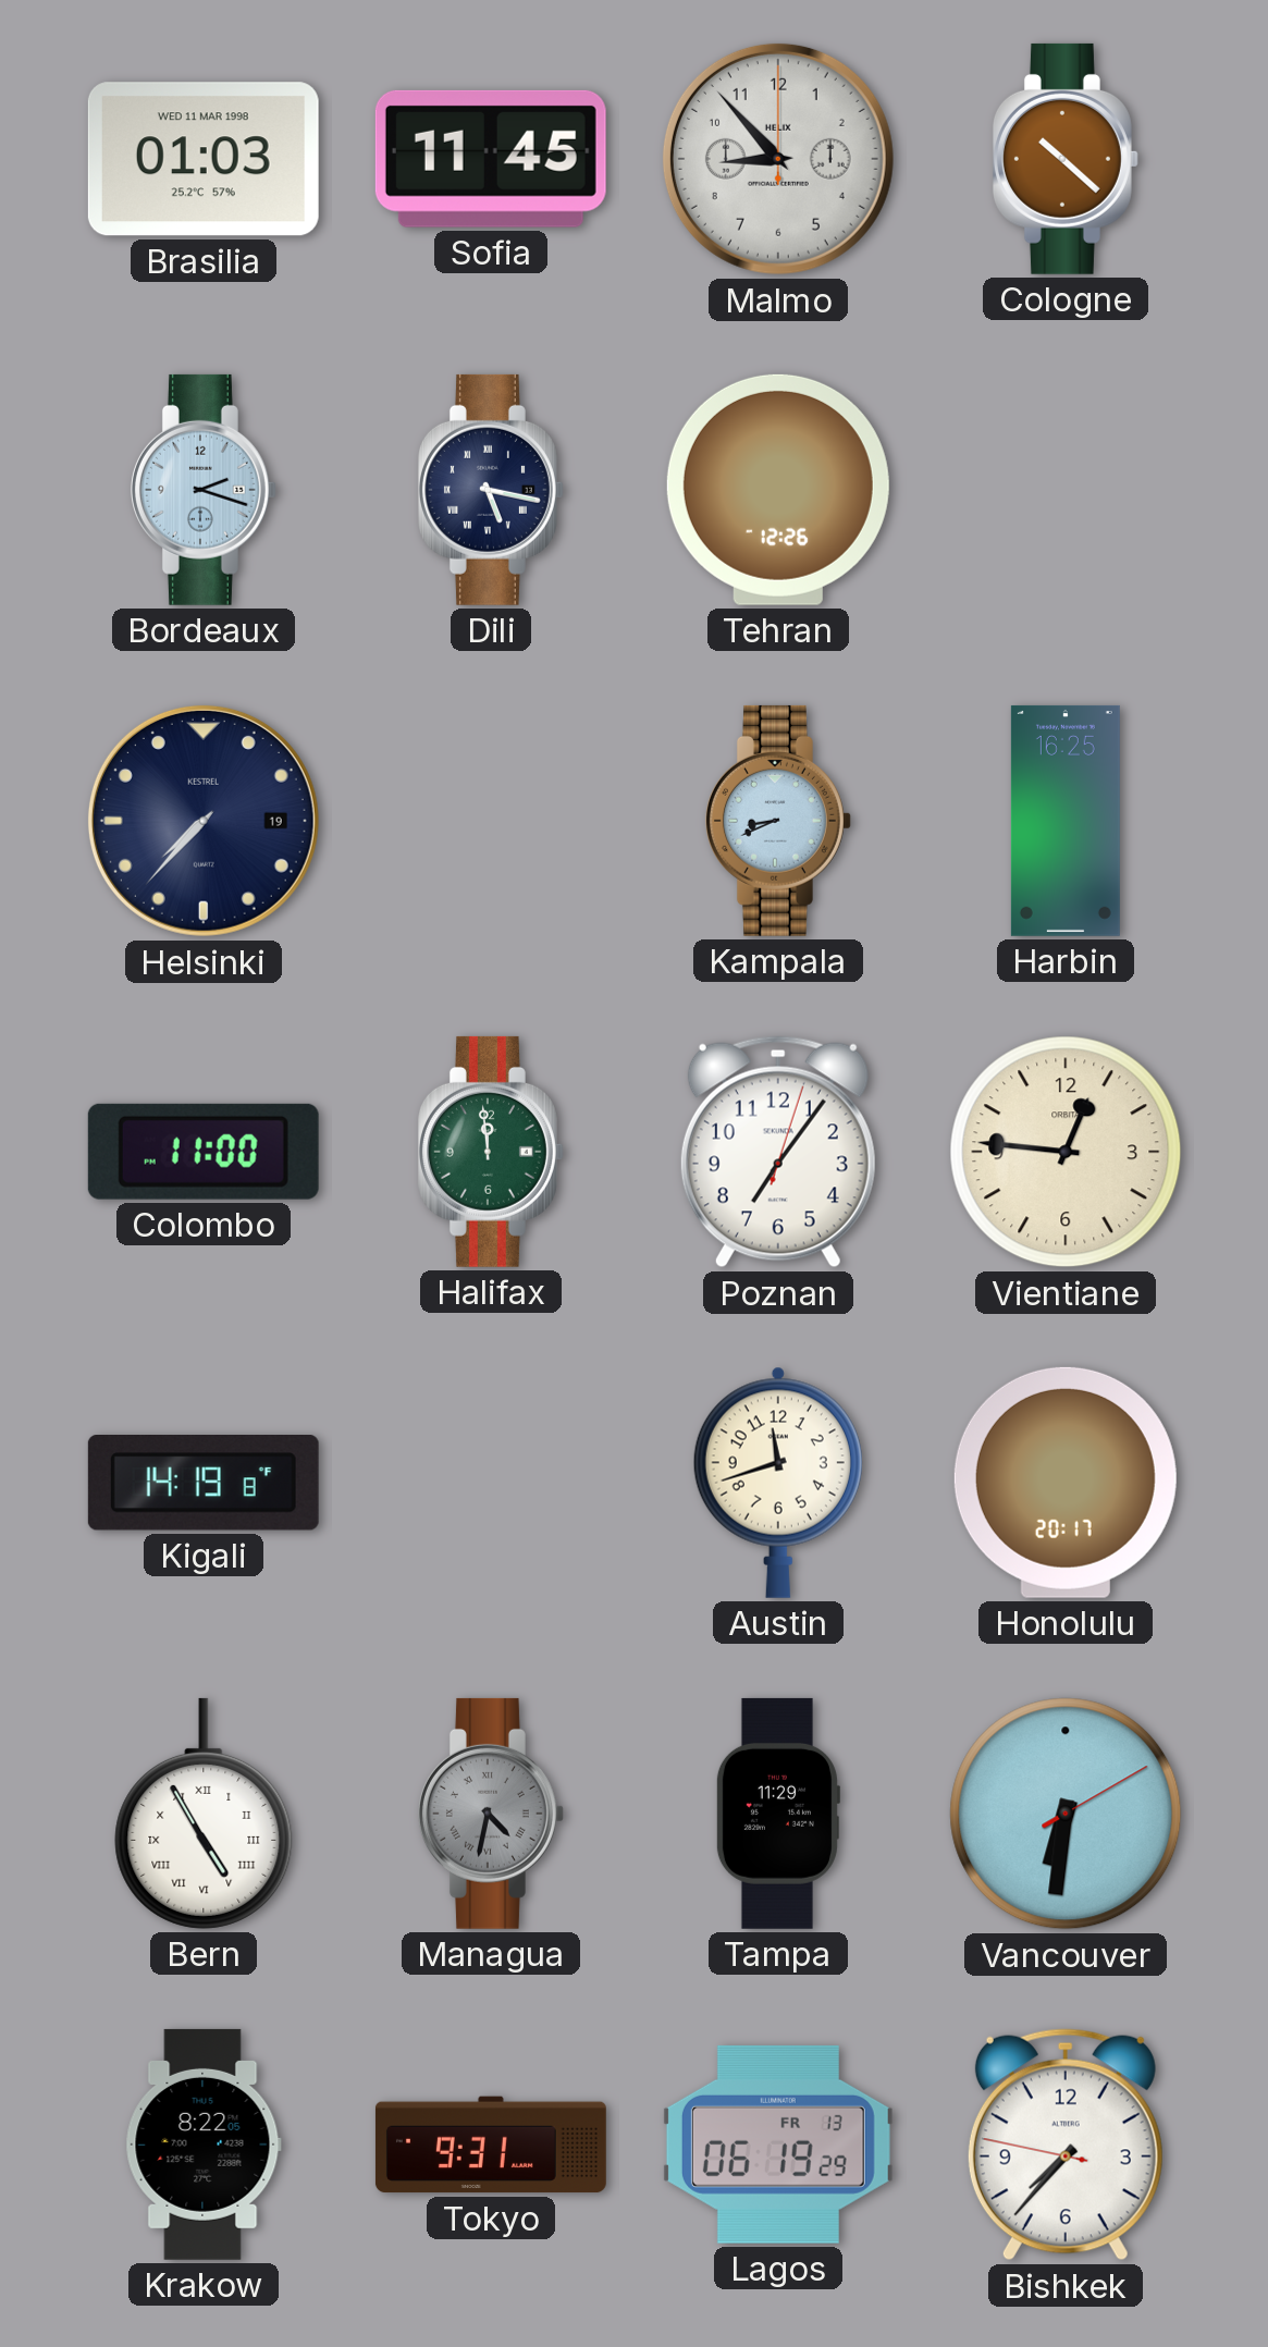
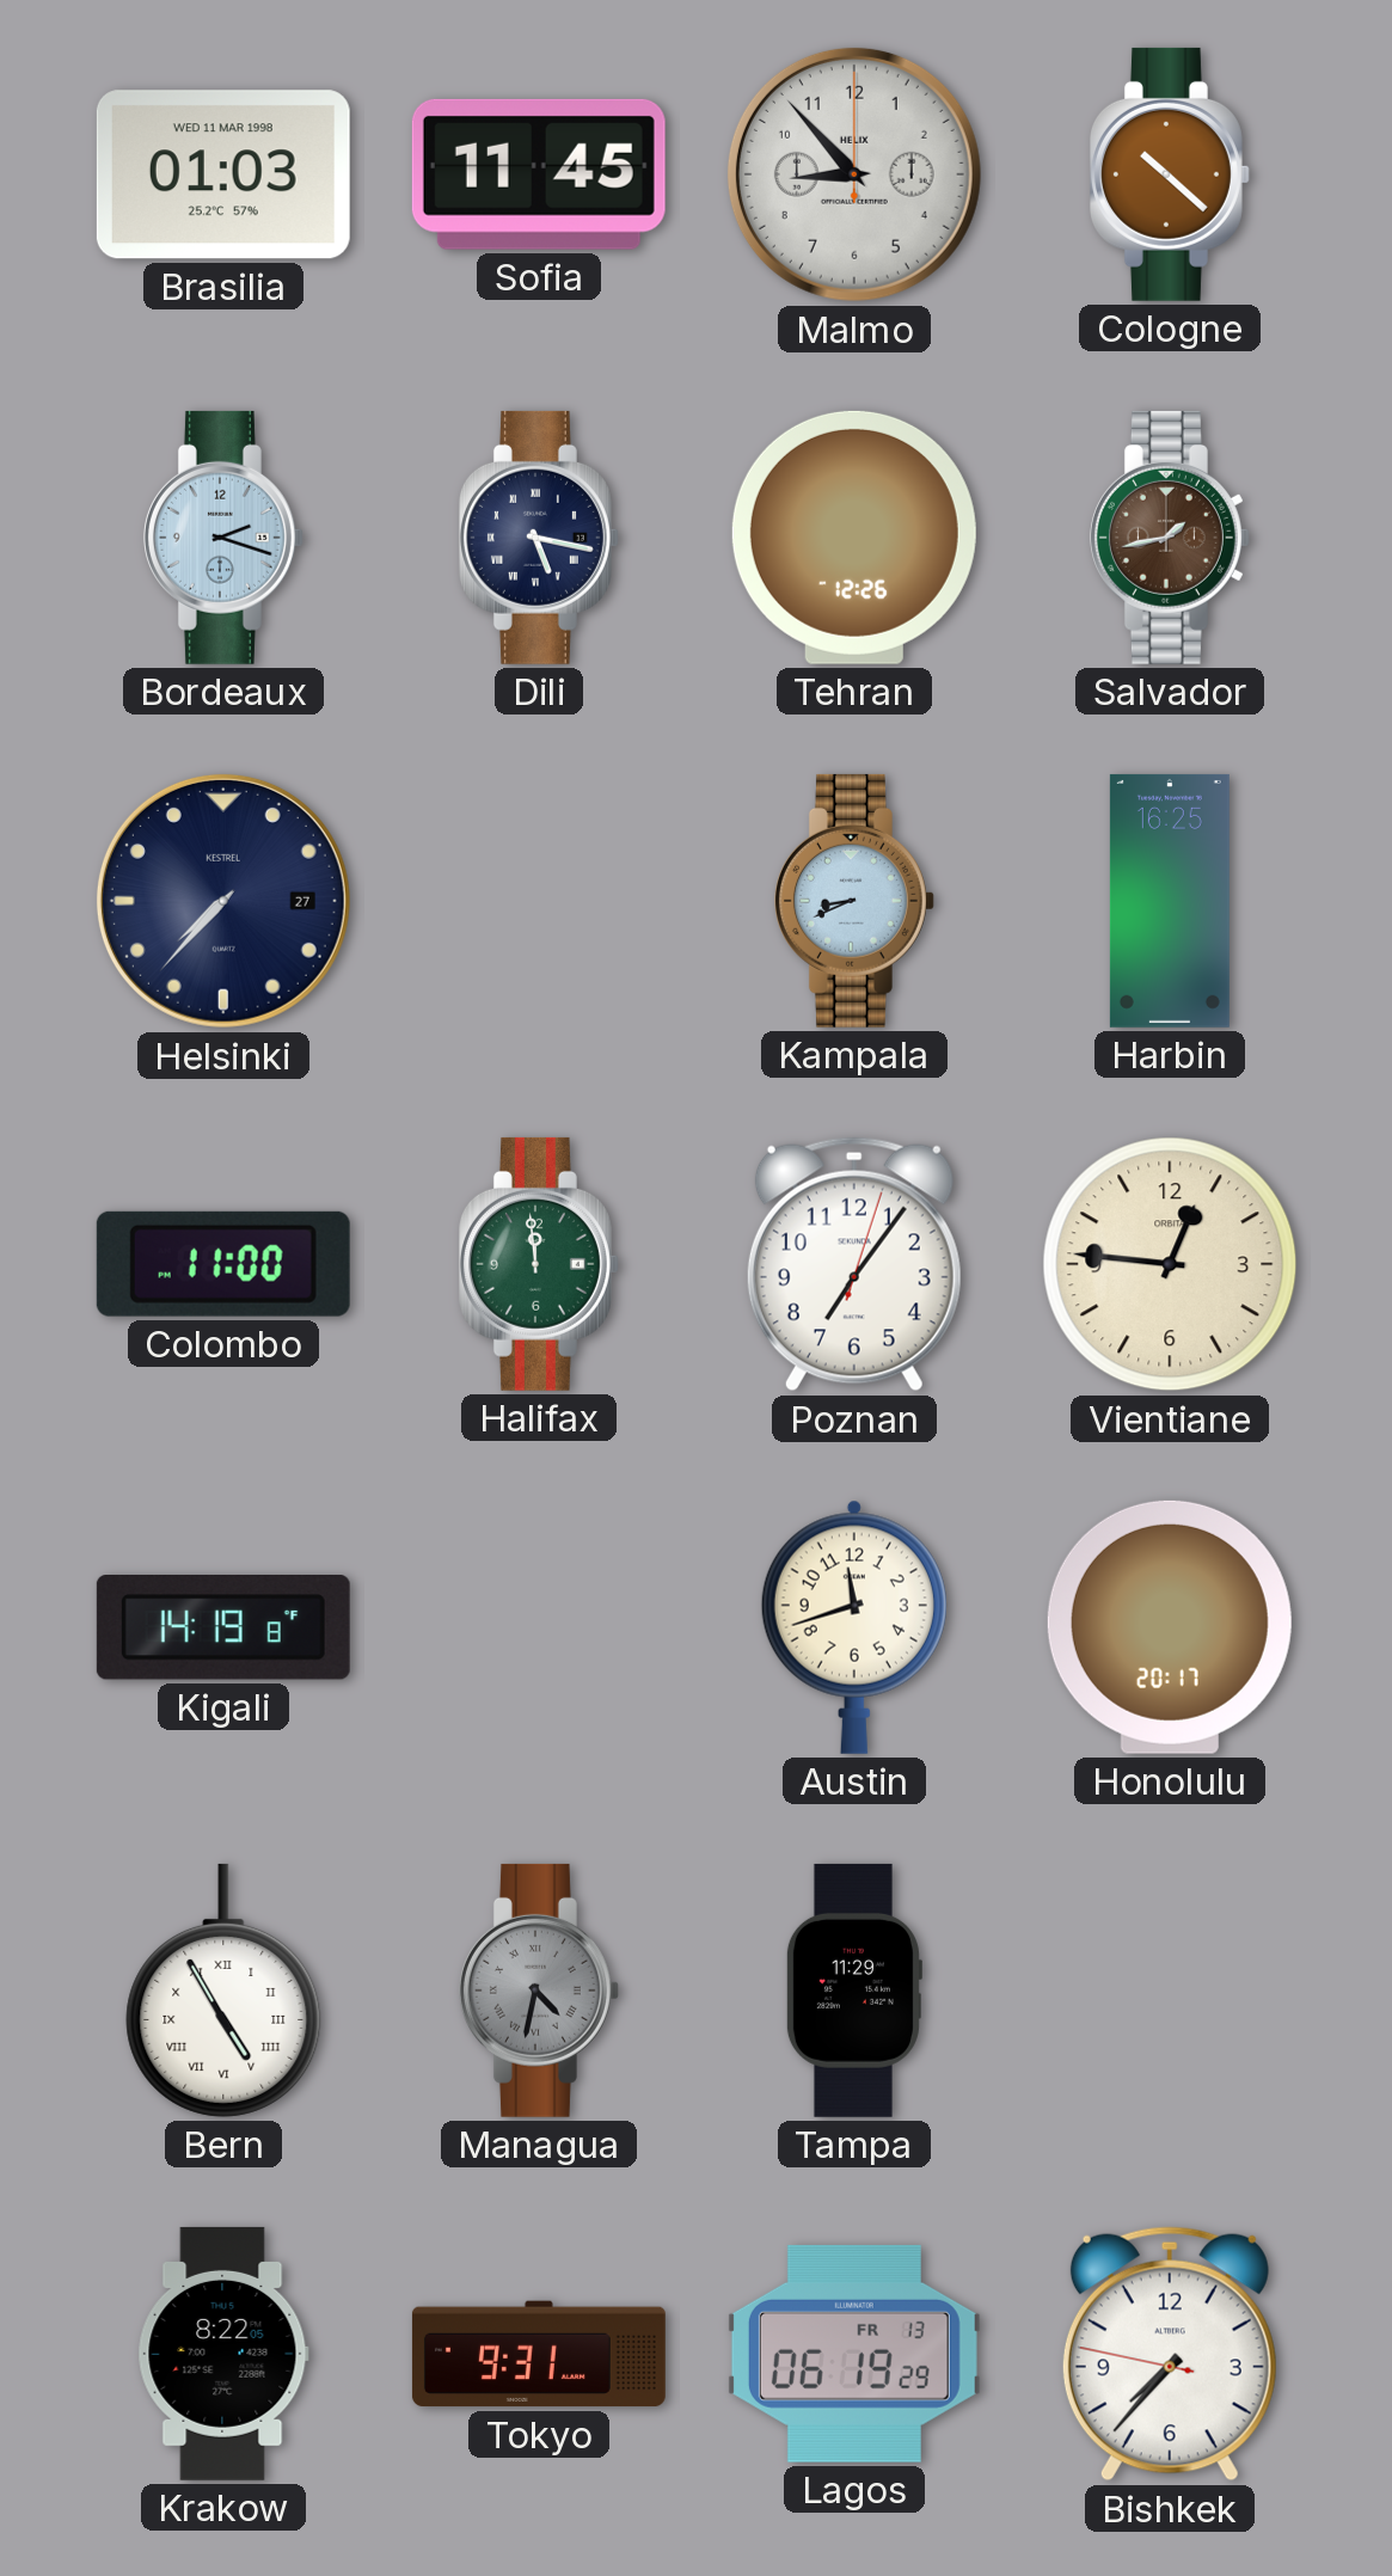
Salvador: none -> 1:43 (1170, 538)
Helsinki date: 19 -> 27 (223, 901)
Vancouver: 6:31 -> none (1066, 1814)
